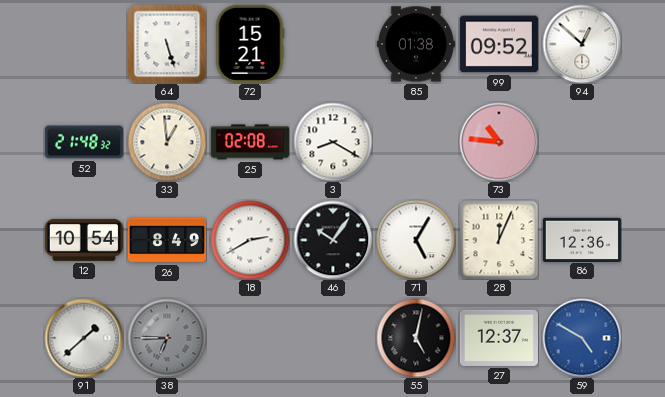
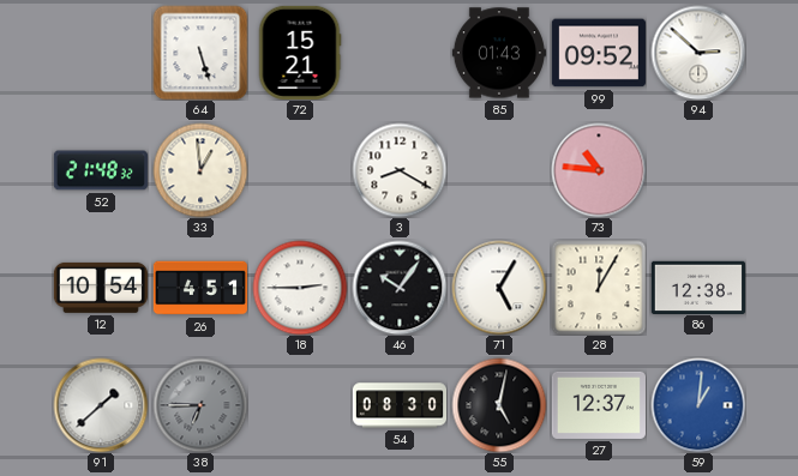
85: 01:38 -> 01:43 (499, 53)
94: 12:52 -> 2:52 (698, 53)
25: 02:08 -> none (250, 142)
26: 8:49 -> 4:51 (200, 288)
18: 2:40 -> 2:45 (300, 288)
28: 12:04 -> 12:05 (599, 288)
86: 12:36 -> 12:38 (698, 287)
54: none -> 08:30 (398, 405)
59: 4:50 -> 1:01 (698, 405)
